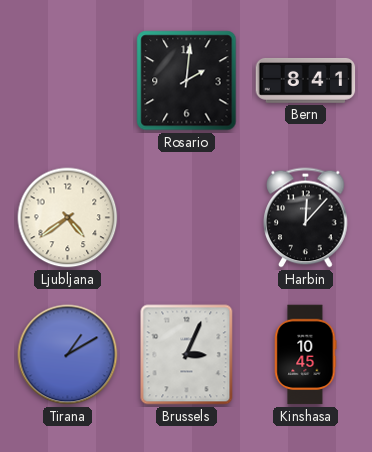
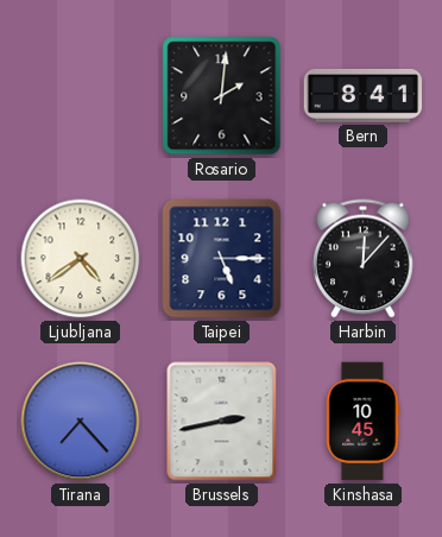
Taipei: none -> 5:15 (222, 259)
Tirana: 1:10 -> 7:23 (81, 422)
Brussels: 3:04 -> 2:43 (222, 422)
